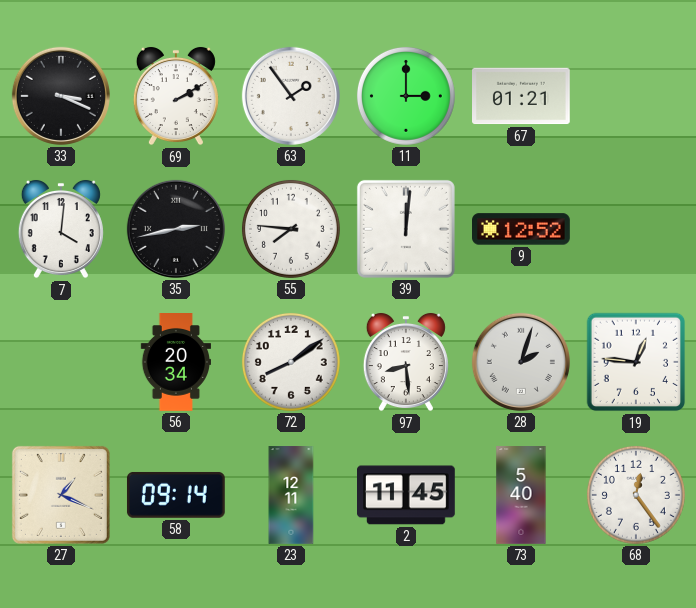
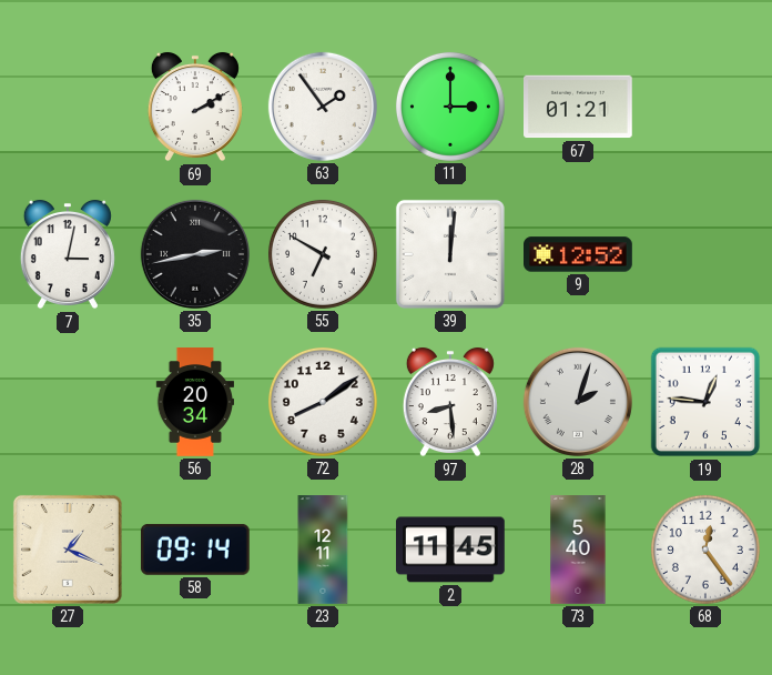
33: 3:19 -> none (61, 96)
7: 4:01 -> 3:02 (68, 254)
55: 7:46 -> 6:50 (323, 254)
